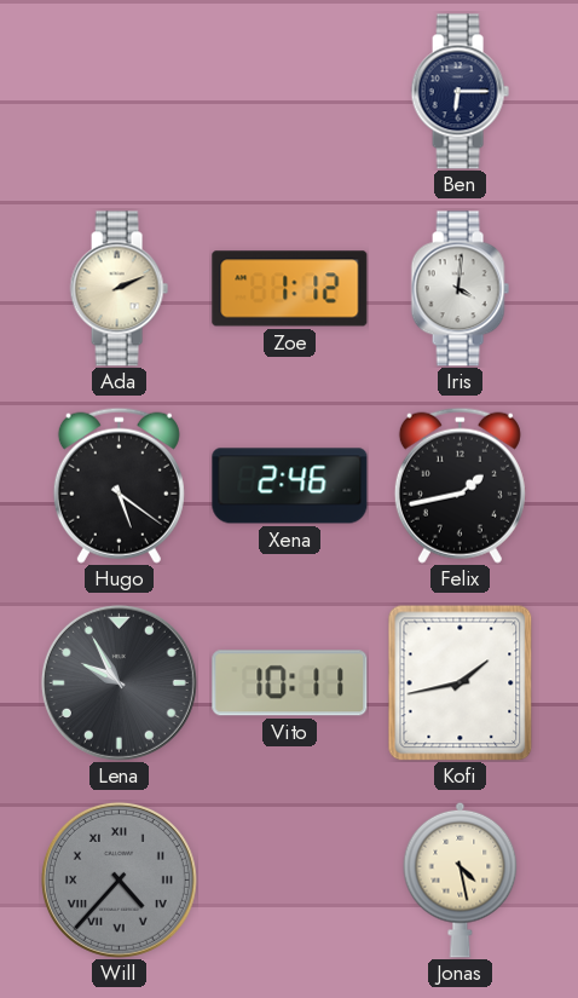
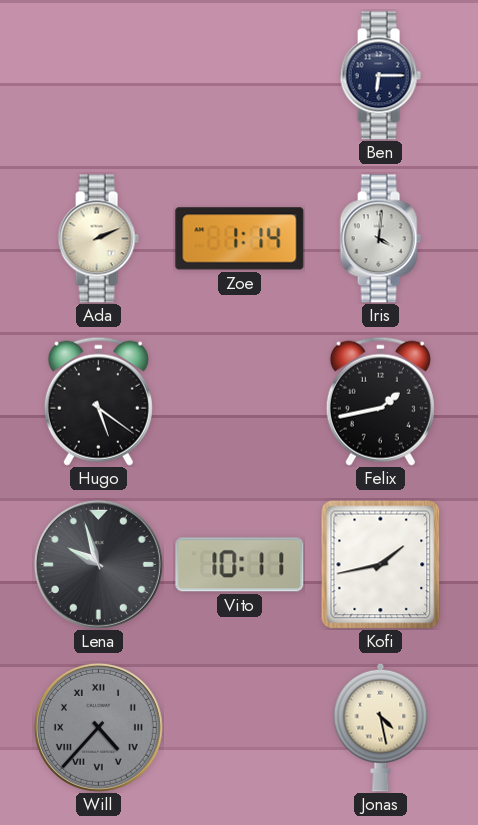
Zoe: 1:12 -> 1:14 (240, 239)
Xena: 2:46 -> none (290, 486)
Lena: 9:55 -> 9:57 (98, 564)
